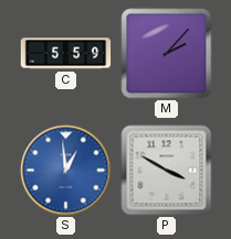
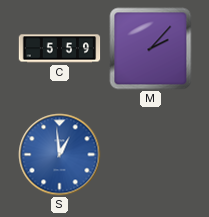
P: 3:50 -> none (167, 171)
